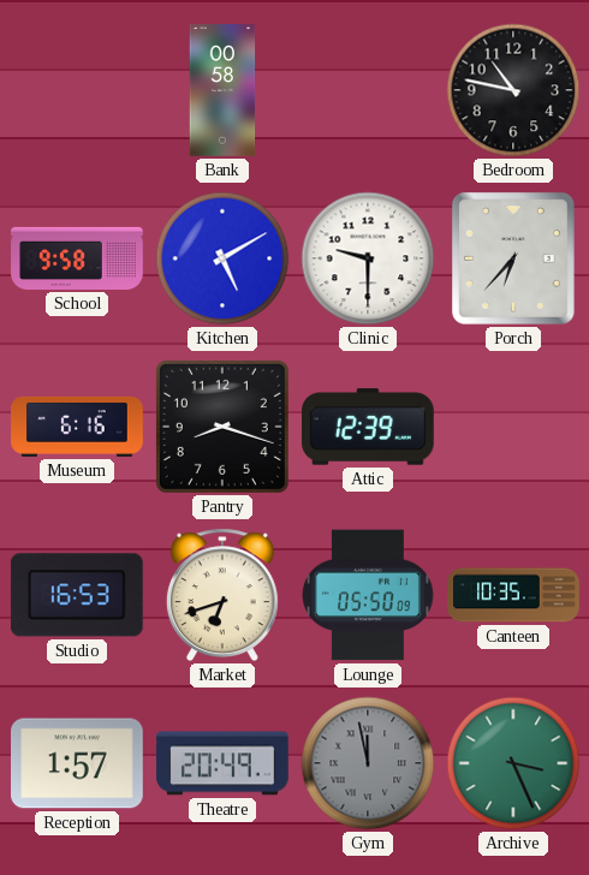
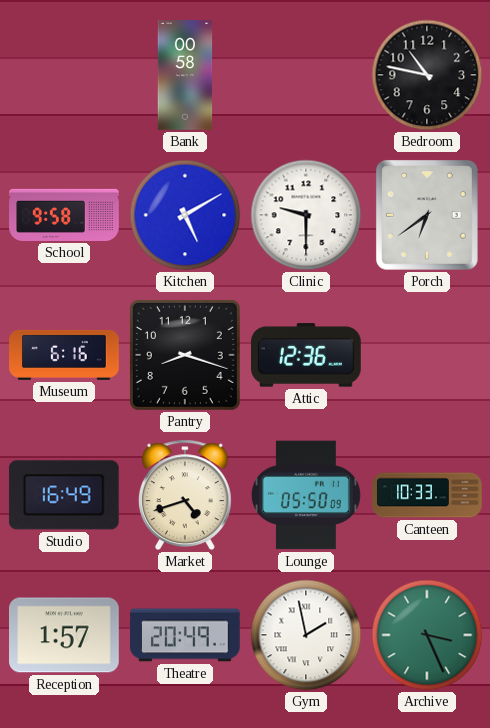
Porch: 6:37 -> 6:39 (427, 215)
Attic: 12:39 -> 12:36 (307, 355)
Studio: 16:53 -> 16:49 (64, 495)
Market: 6:42 -> 4:42 (185, 495)
Canteen: 10:35 -> 10:33 (427, 495)
Gym: 11:58 -> 1:58 (306, 635)
Gym dial: grey -> white (306, 635)
